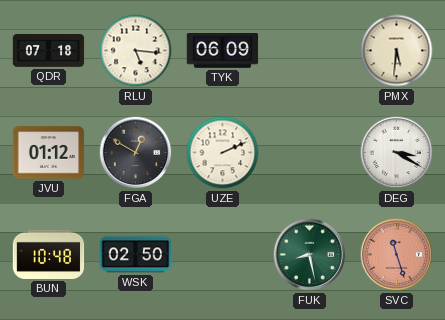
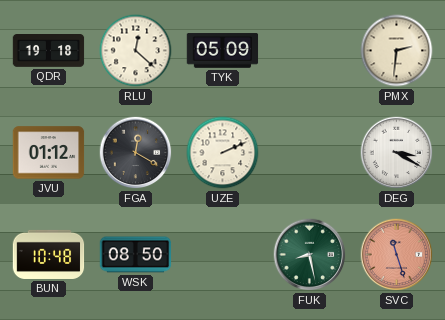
QDR: 07:18 -> 19:18 (49, 51)
RLU: 5:16 -> 12:22 (136, 51)
TYK: 06:09 -> 05:09 (223, 51)
PMX: 5:31 -> 2:31 (397, 51)
FGA: 12:50 -> 12:20 (136, 153)
WSK: 02:50 -> 08:50 (136, 255)
